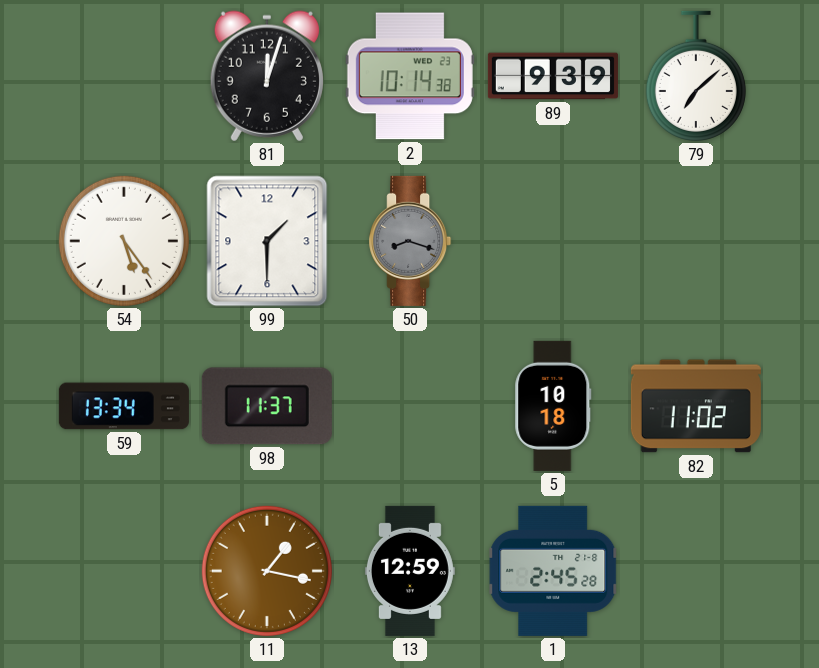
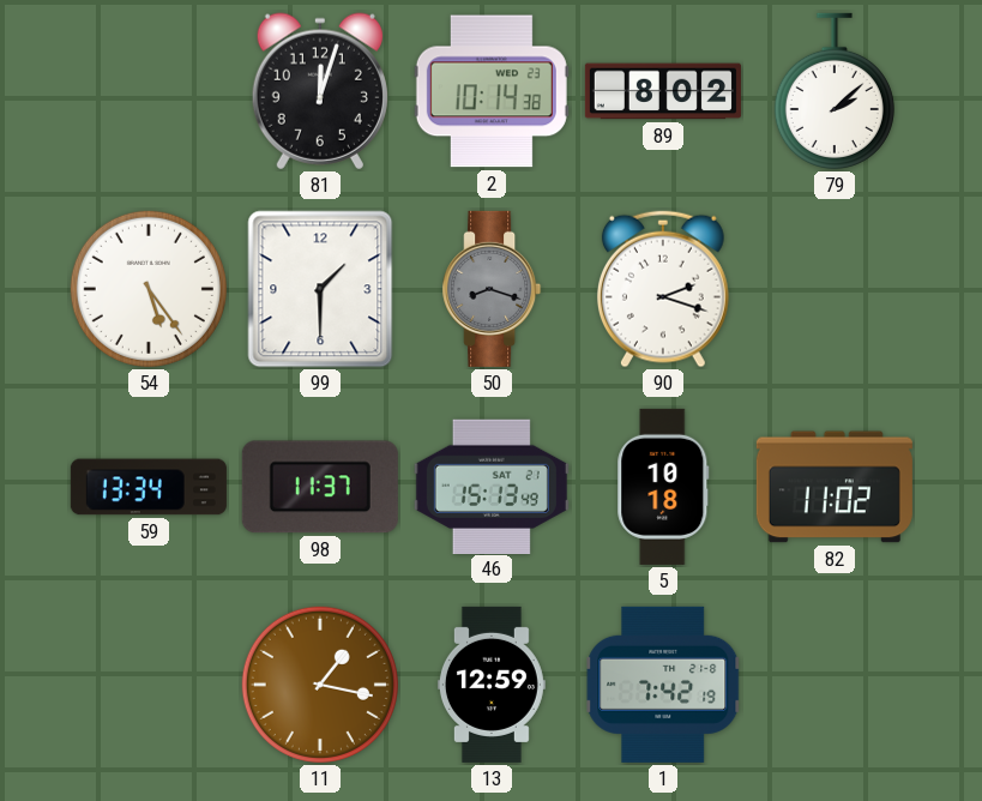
89: 9:39 -> 8:02 (663, 91)
79: 7:08 -> 2:08 (835, 91)
90: none -> 2:18 (663, 289)
46: none -> 15:13 (492, 486)
1: 2:45 -> 7:42 (663, 685)
